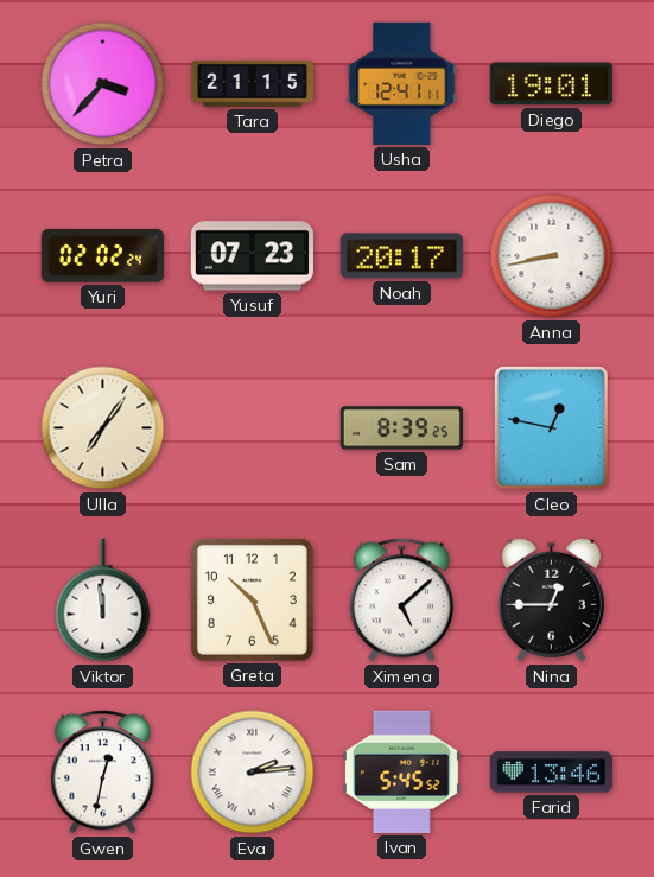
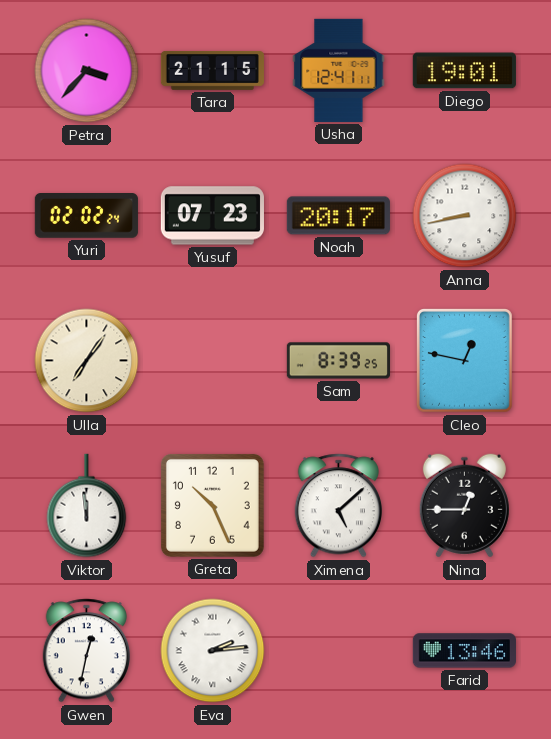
Ivan: 5:45 -> none (401, 771)
